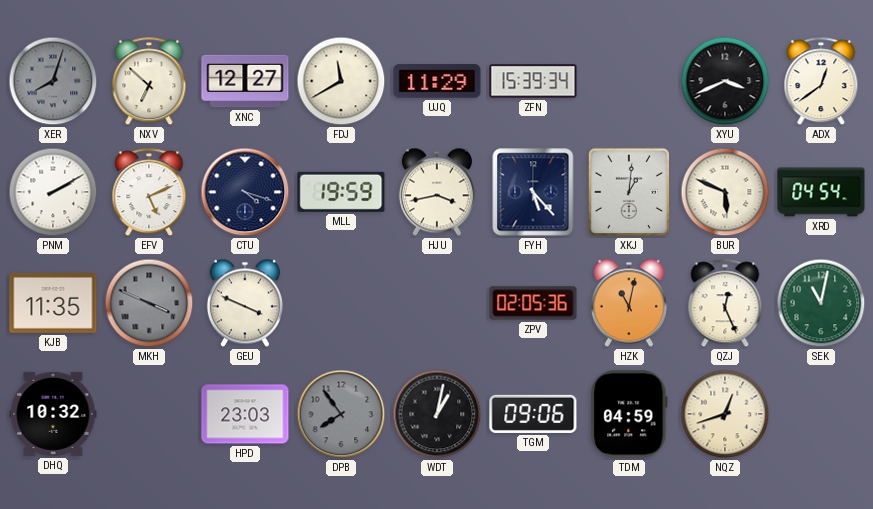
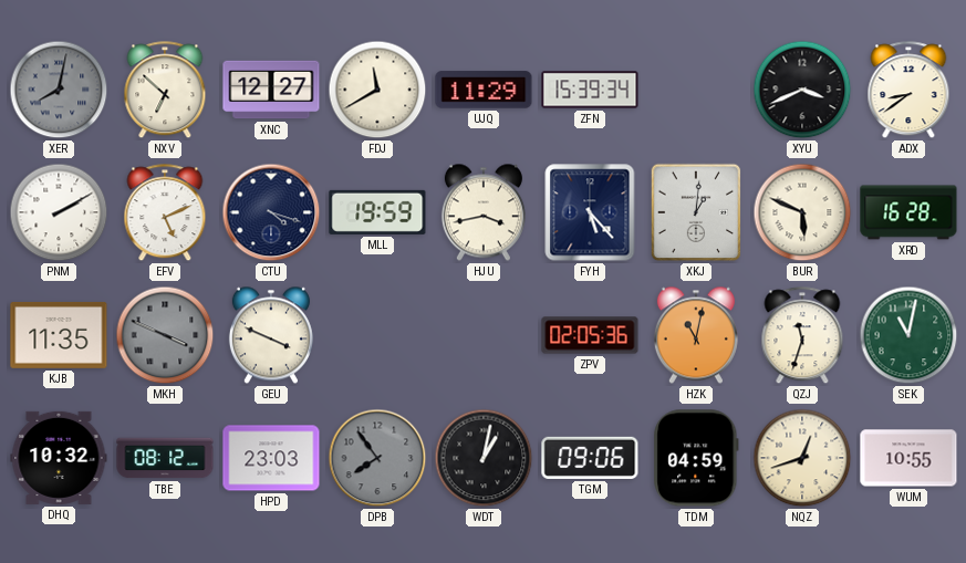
XER: 8:03 -> 8:02 (59, 90)
ADX: 12:39 -> 8:39 (908, 91)
XRD: 04:54 -> 16:28 (908, 212)
QZJ: 12:26 -> 11:33 (802, 336)
TBE: none -> 08:12 (165, 458)
WUM: none -> 10:55 (908, 458)
